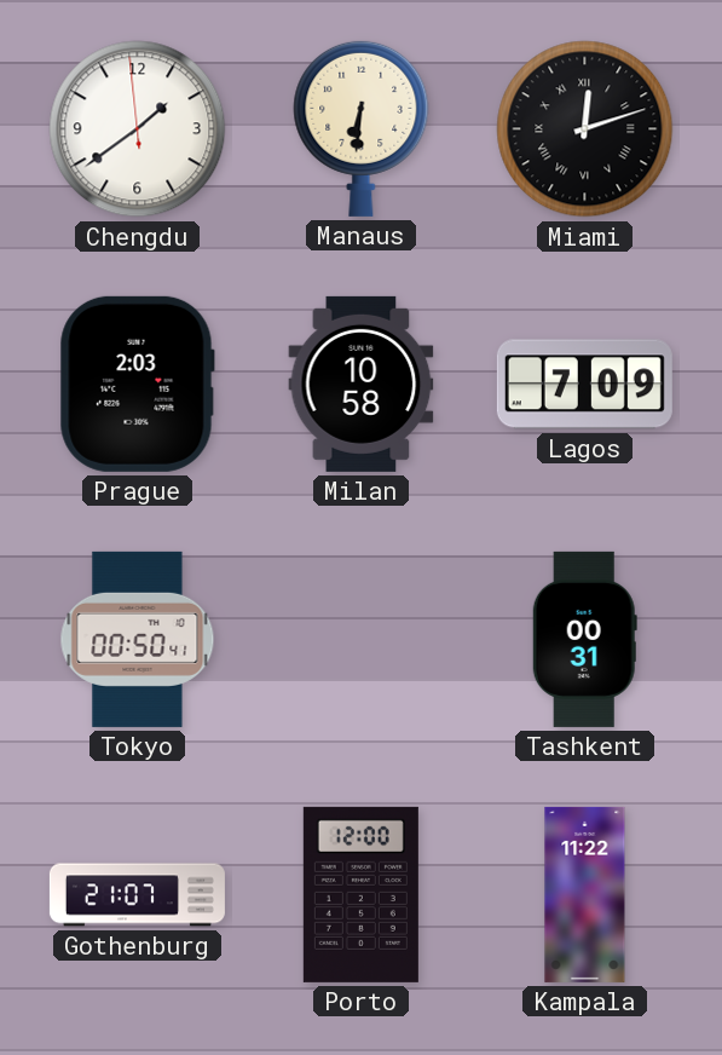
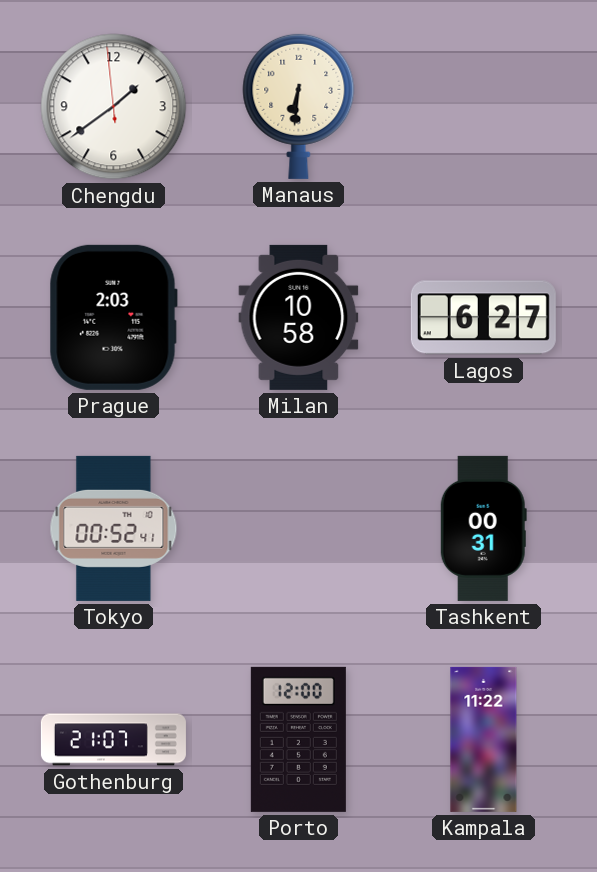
Miami: 12:12 -> none (585, 129)
Lagos: 7:09 -> 6:27 (483, 318)
Tokyo: 00:50 -> 00:52 (114, 528)
